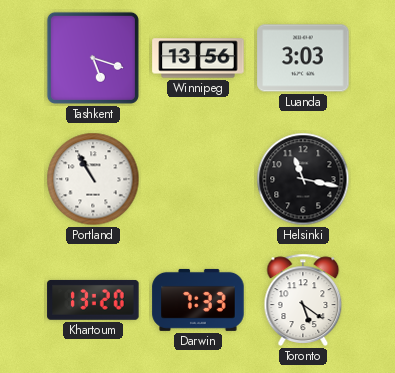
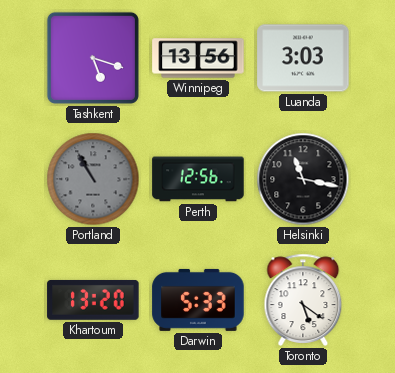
Portland dial: white -> grey (93, 179)
Perth: none -> 12:56 (198, 179)
Darwin: 7:33 -> 5:33 (198, 300)
